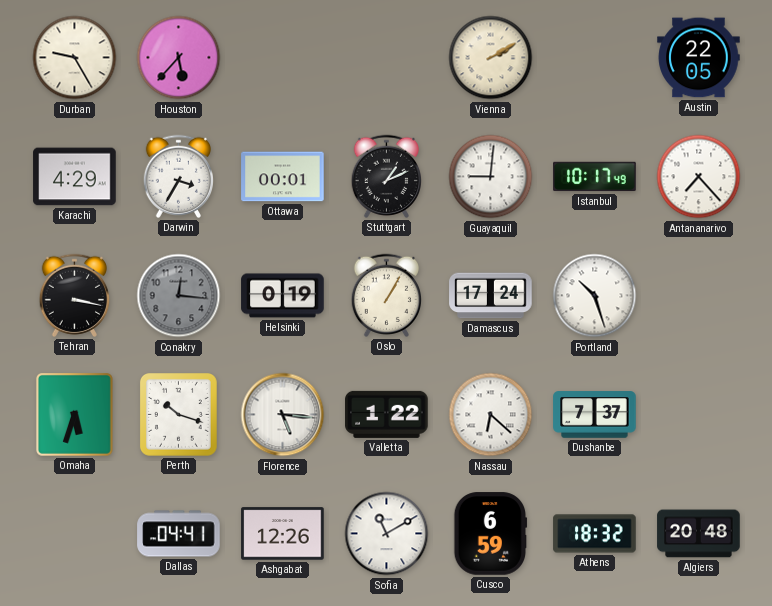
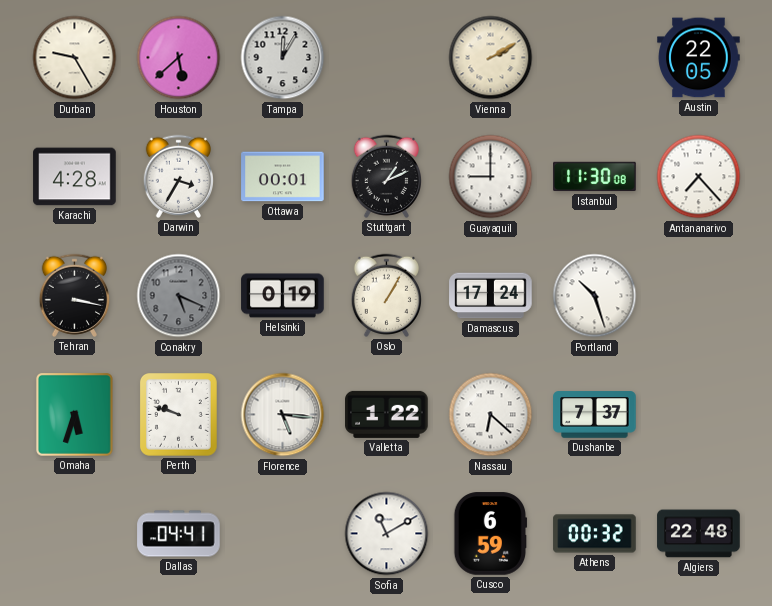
Houston: 5:37 -> 5:38 (179, 58)
Tampa: none -> 12:05 (283, 58)
Karachi: 4:29 -> 4:28 (75, 177)
Guayaquil: 9:01 -> 9:00 (491, 177)
Istanbul: 10:17 -> 11:30 (595, 177)
Conakry: 12:16 -> 5:19 (179, 296)
Perth: 10:18 -> 9:48 (179, 415)
Ashgabat: 12:26 -> none (283, 534)
Athens: 18:32 -> 00:32 (595, 534)
Algiers: 20:48 -> 22:48 (699, 534)
